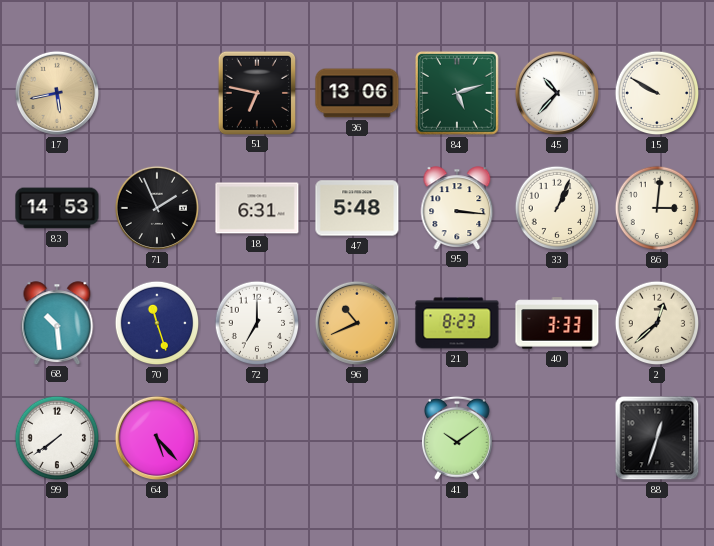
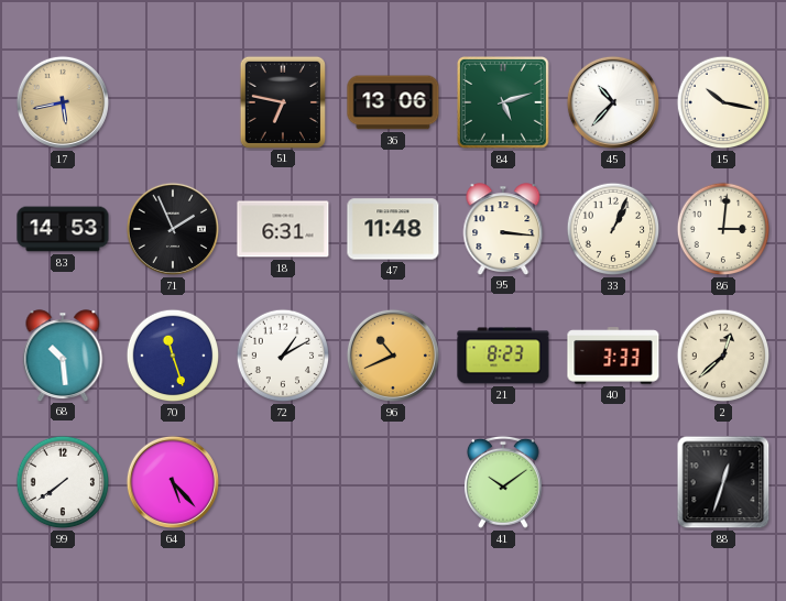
15: 9:50 -> 10:17 (723, 102)
47: 5:48 -> 11:48 (393, 229)
72: 7:00 -> 1:10 (283, 356)
